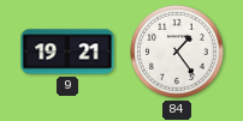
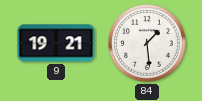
84: 1:24 -> 1:29 (148, 44)
